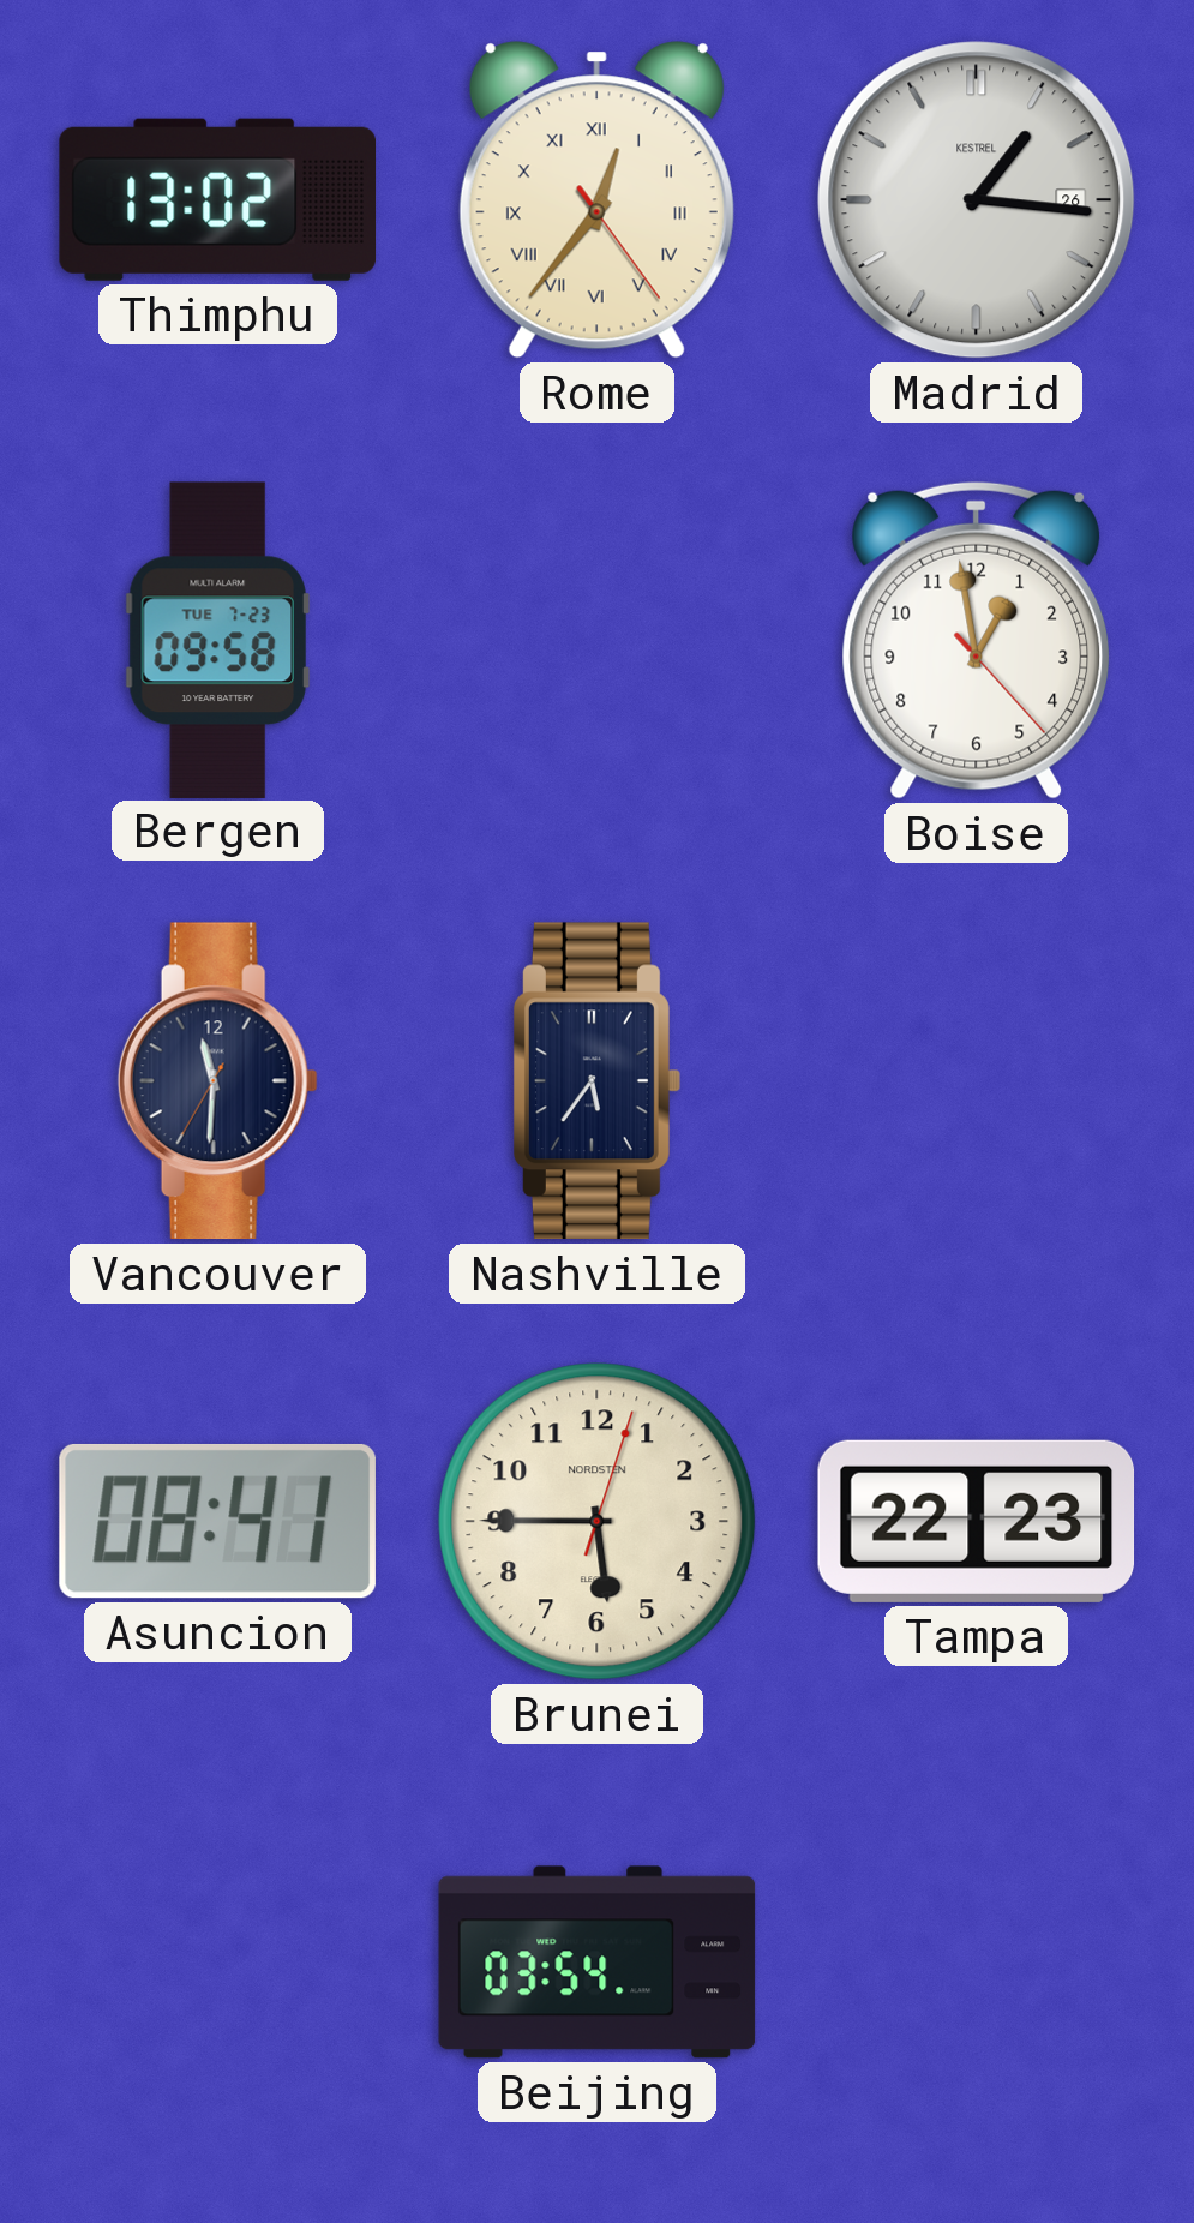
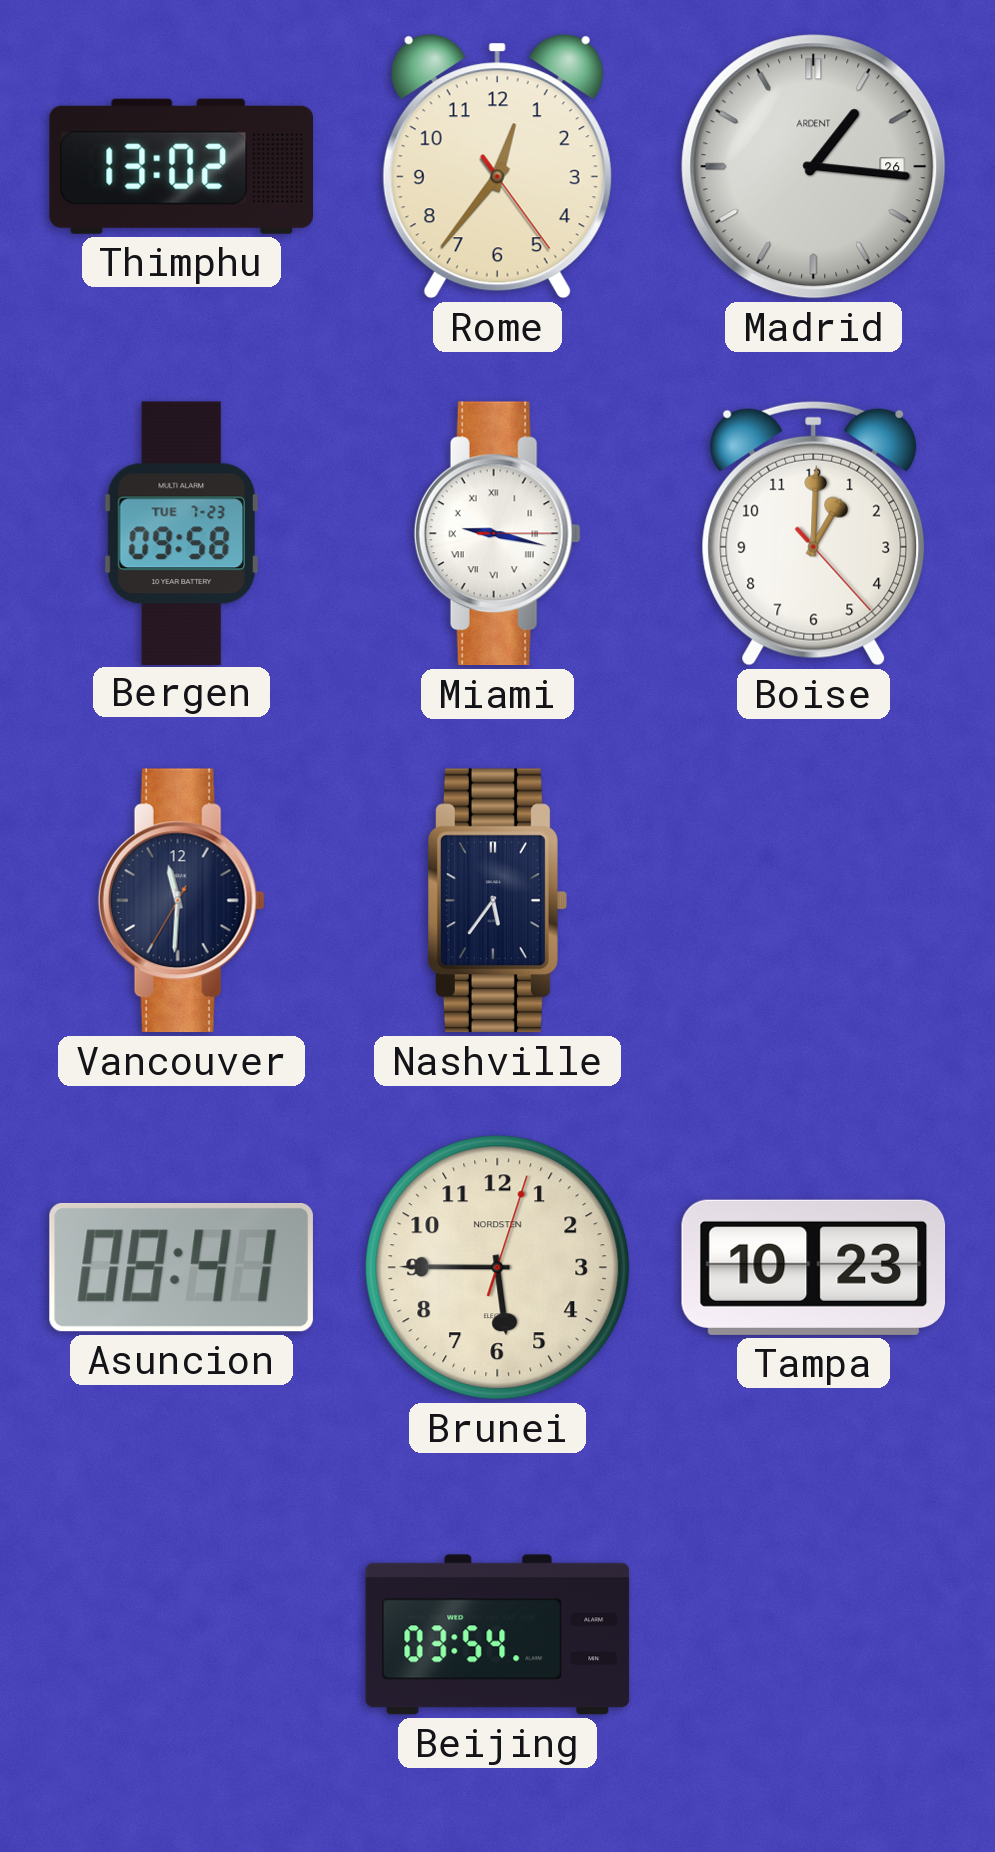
Rome numerals: Roman -> Arabic (497, 167)
Madrid brand: KESTREL -> ARDENT (814, 167)
Miami: none -> 9:17 (497, 534)
Boise: 12:58 -> 1:00 (814, 533)
Tampa: 22:23 -> 10:23 (814, 1267)
